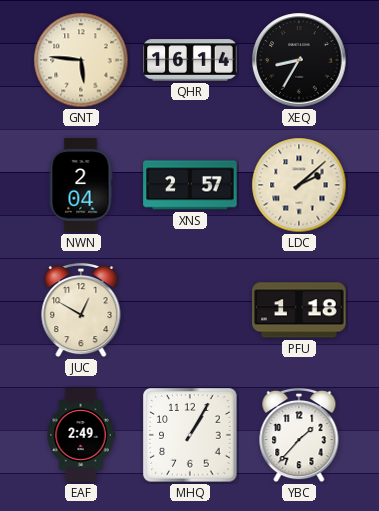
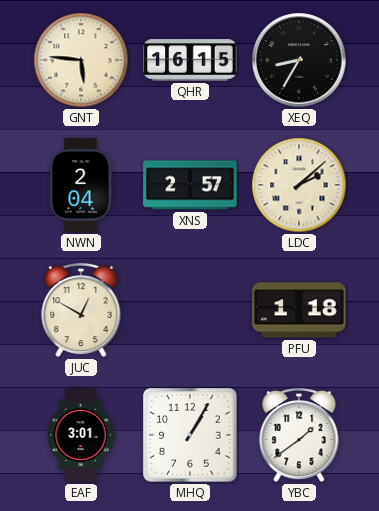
QHR: 16:14 -> 16:15 (190, 60)
EAF: 2:49 -> 3:01 (81, 435)
YBC: 1:37 -> 1:39 (299, 435)
